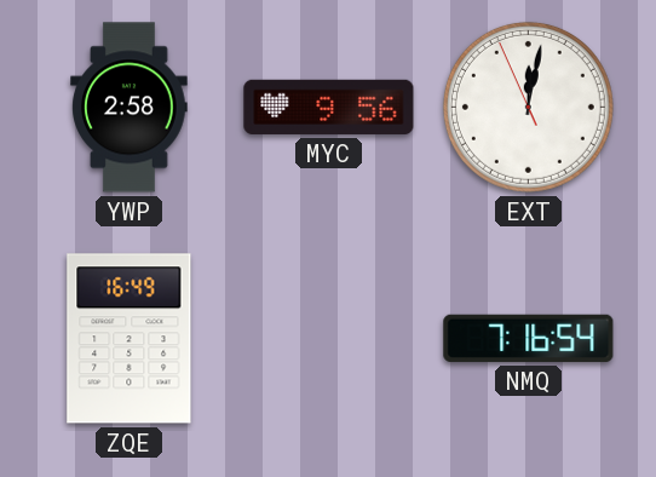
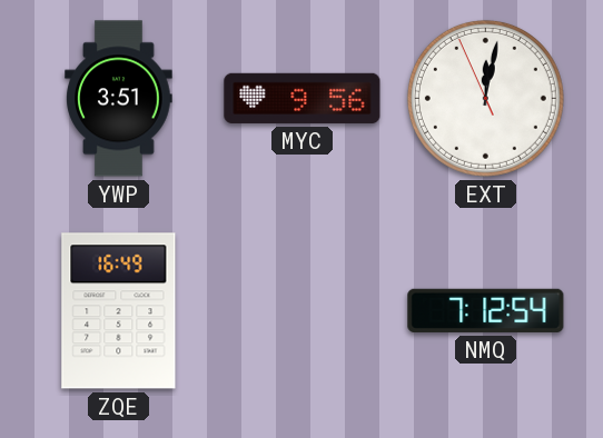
YWP: 2:58 -> 3:51 (119, 99)
NMQ: 7:16 -> 7:12 (486, 310)
